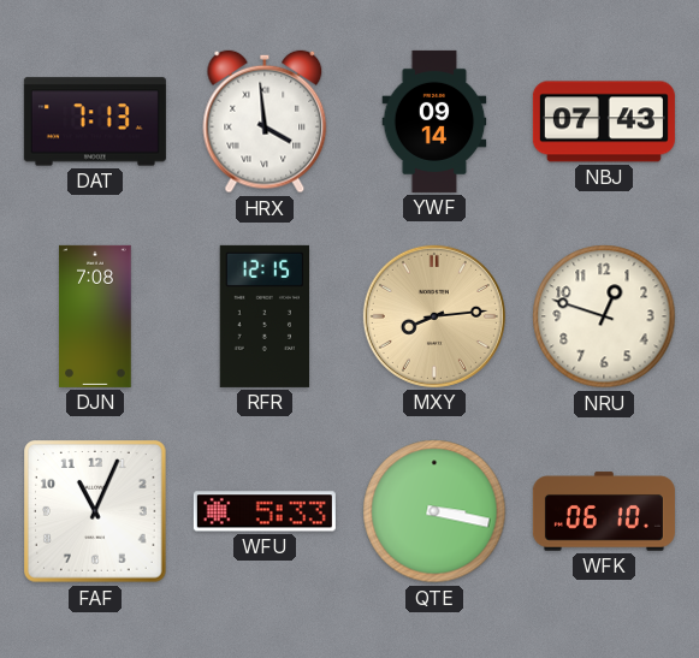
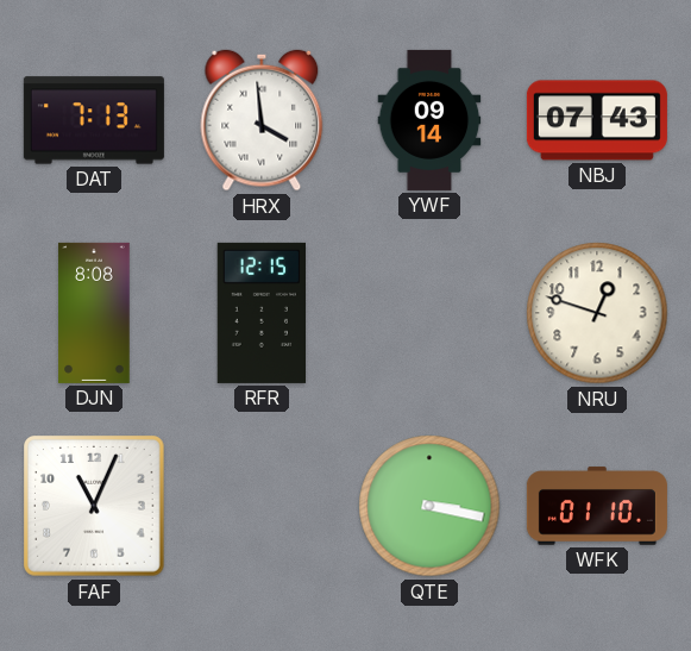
DJN: 7:08 -> 8:08 (94, 313)
MXY: 8:14 -> none (434, 316)
WFU: 5:33 -> none (265, 511)
WFK: 06:10 -> 01:10 (597, 506)
